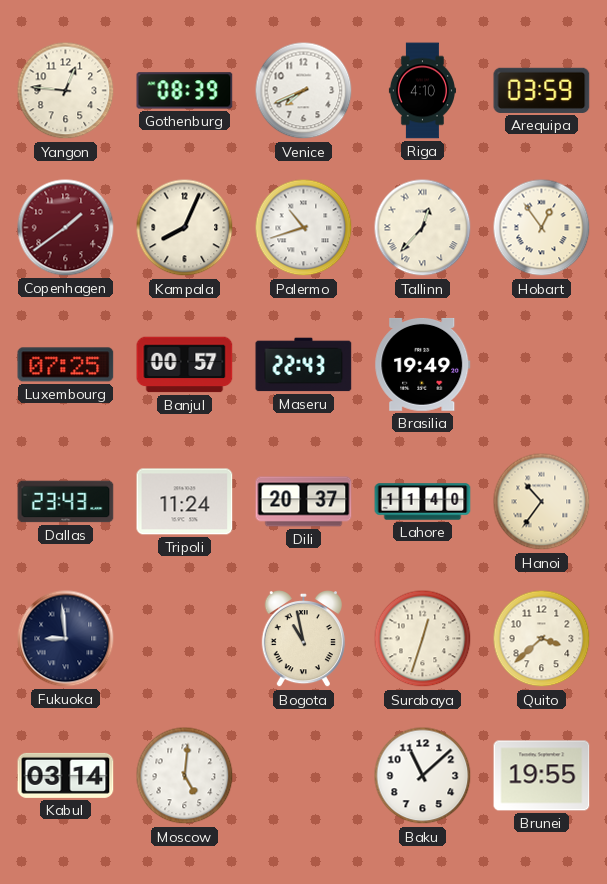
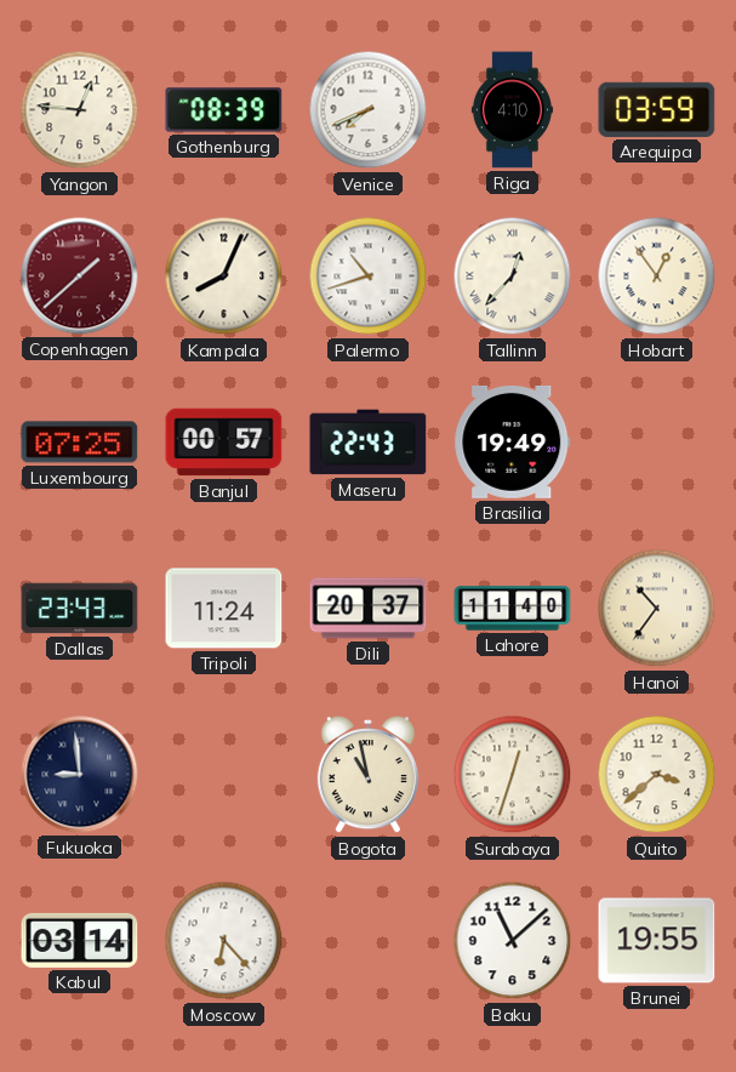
Copenhagen: 1:39 -> 1:38 (80, 276)
Moscow: 5:01 -> 6:23 (224, 941)
